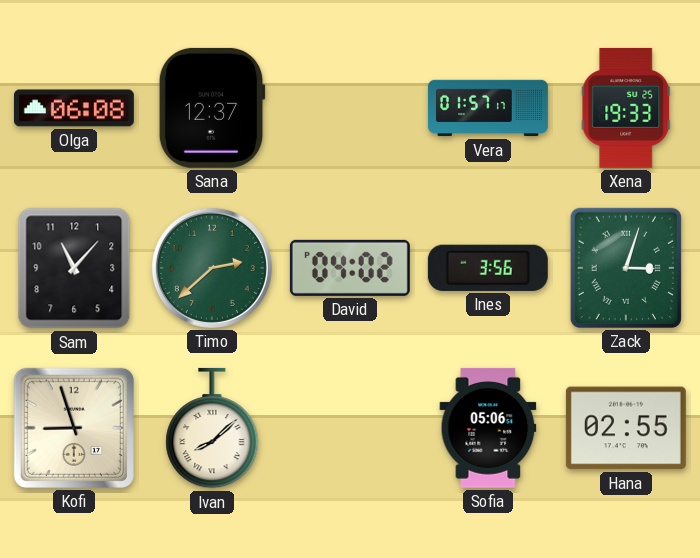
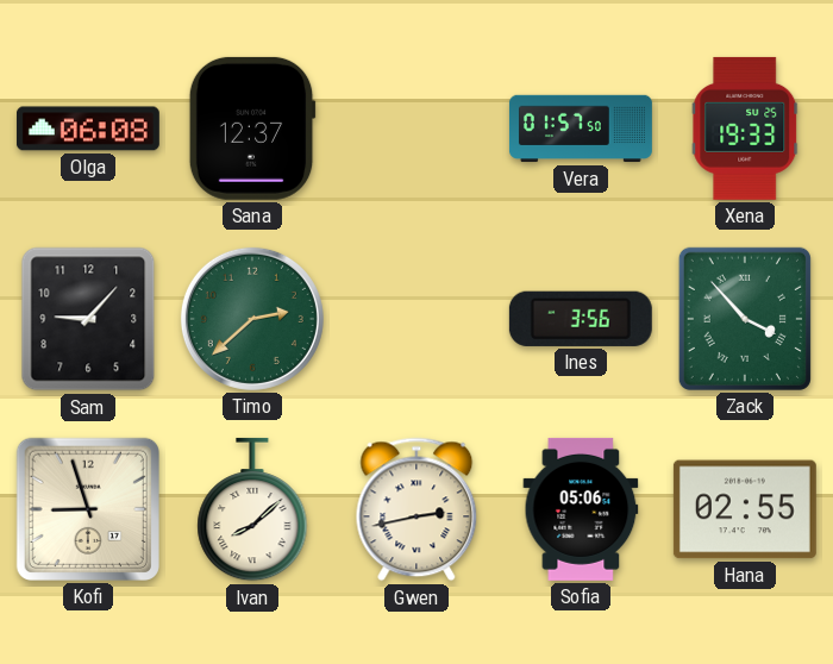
Vera: 01:57:17 -> 01:57:50 (581, 129)
Sam: 11:07 -> 9:07 (88, 319)
David: 04:02 -> none (350, 268)
Zack: 3:03 -> 3:53 (745, 319)
Gwen: none -> 2:43 (416, 509)
